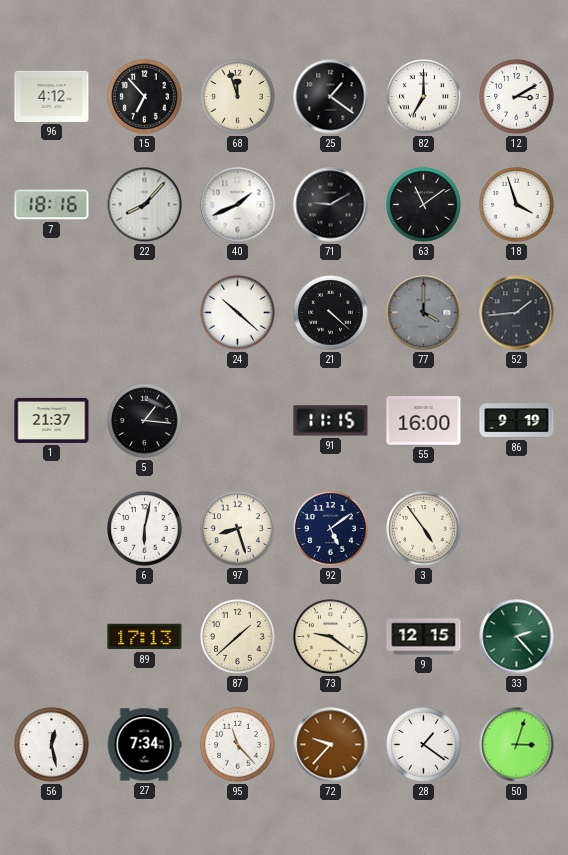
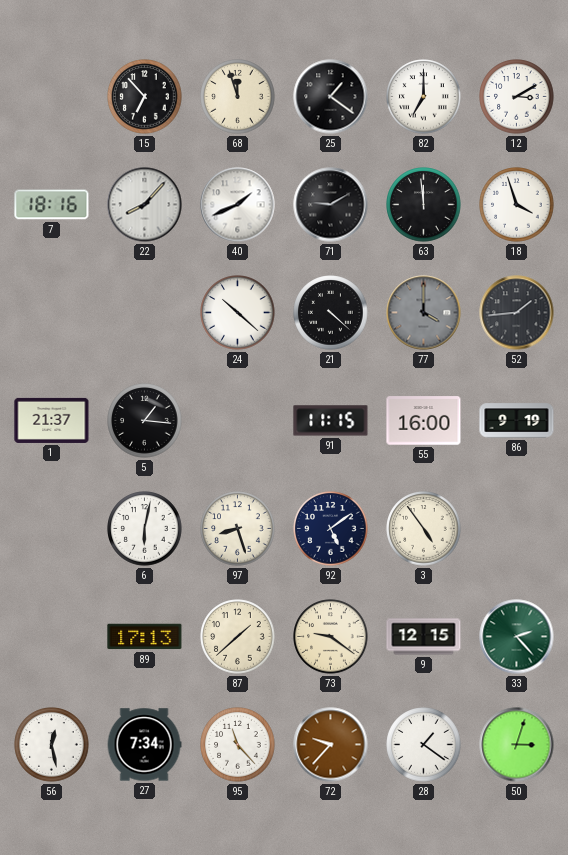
96: 4:12 -> none (52, 96)
63: 11:09 -> 11:59 (424, 205)
